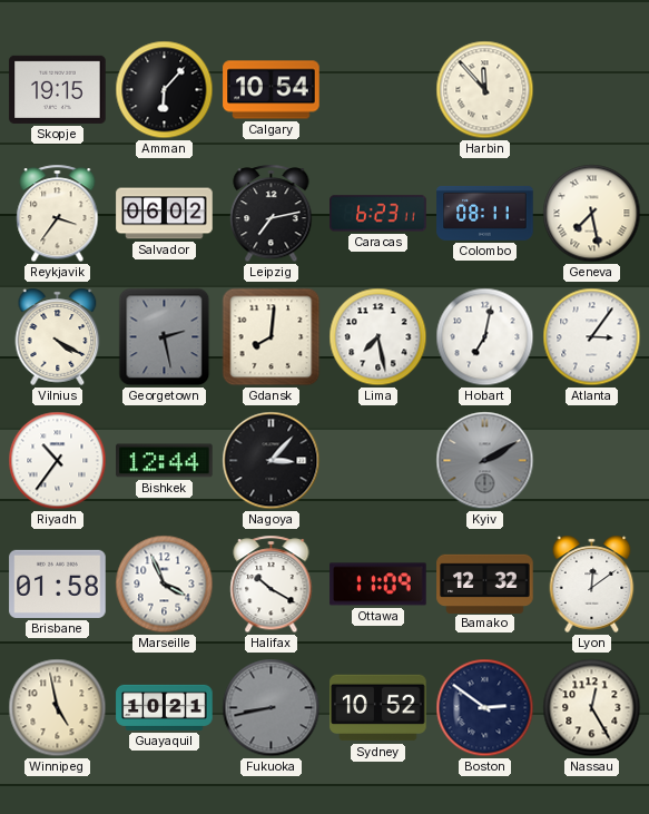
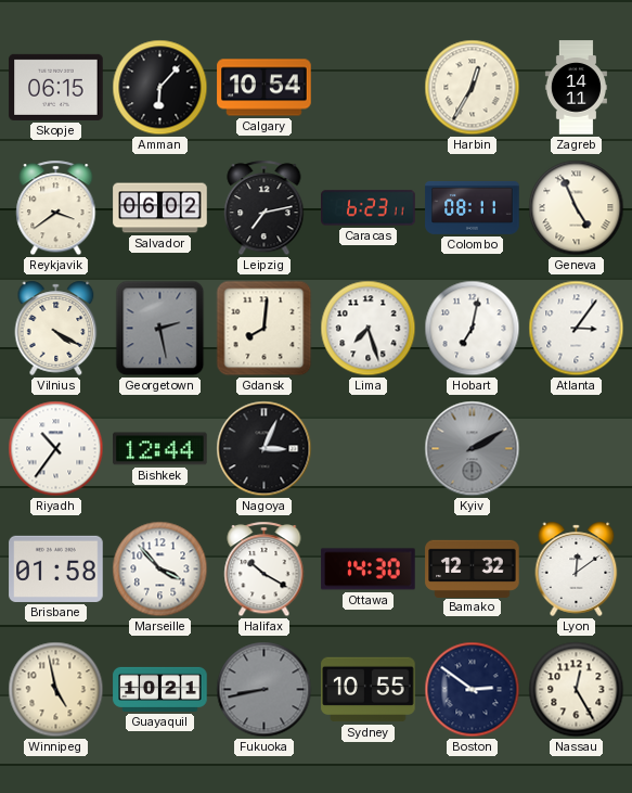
Skopje: 19:15 -> 06:15 (56, 87)
Harbin: 11:53 -> 12:35 (473, 88)
Zagreb: none -> 14:11 (576, 88)
Reykjavik: 3:36 -> 3:39 (56, 208)
Geneva: 7:28 -> 4:56 (577, 208)
Lima: 7:28 -> 7:27 (369, 329)
Nagoya: 3:07 -> 3:04 (265, 449)
Marseille: 3:56 -> 3:53 (160, 570)
Ottawa: 11:09 -> 14:30 (369, 570)
Sydney: 10:52 -> 10:55 (369, 690)
